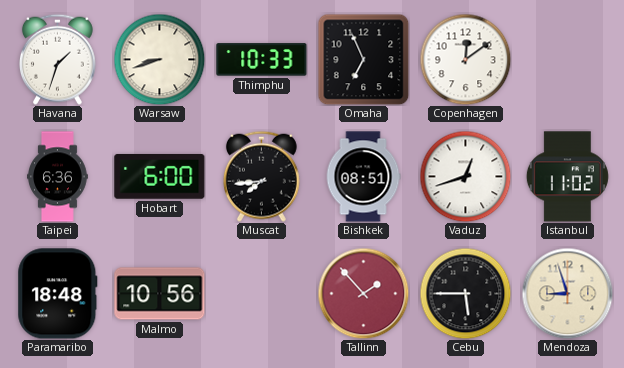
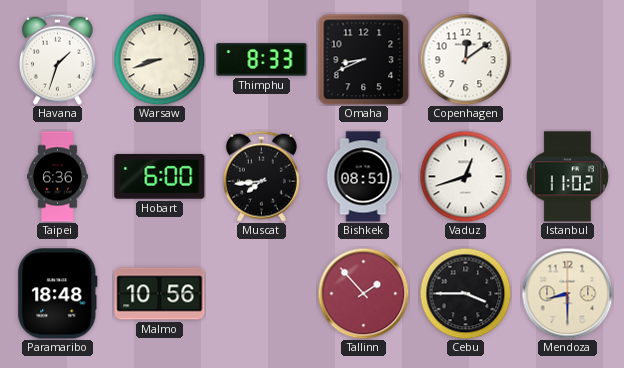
Thimphu: 10:33 -> 8:33 (262, 60)
Omaha: 6:56 -> 8:41 (363, 59)
Cebu: 5:45 -> 3:45 (465, 293)
Mendoza: 8:57 -> 8:30 (567, 293)
